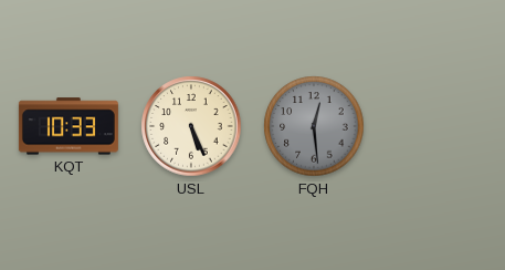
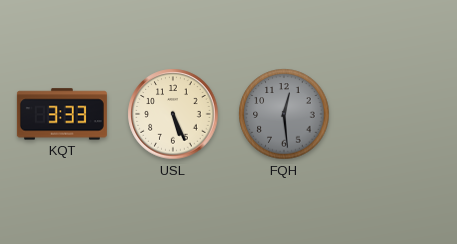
KQT: 10:33 -> 3:33 (62, 114)
